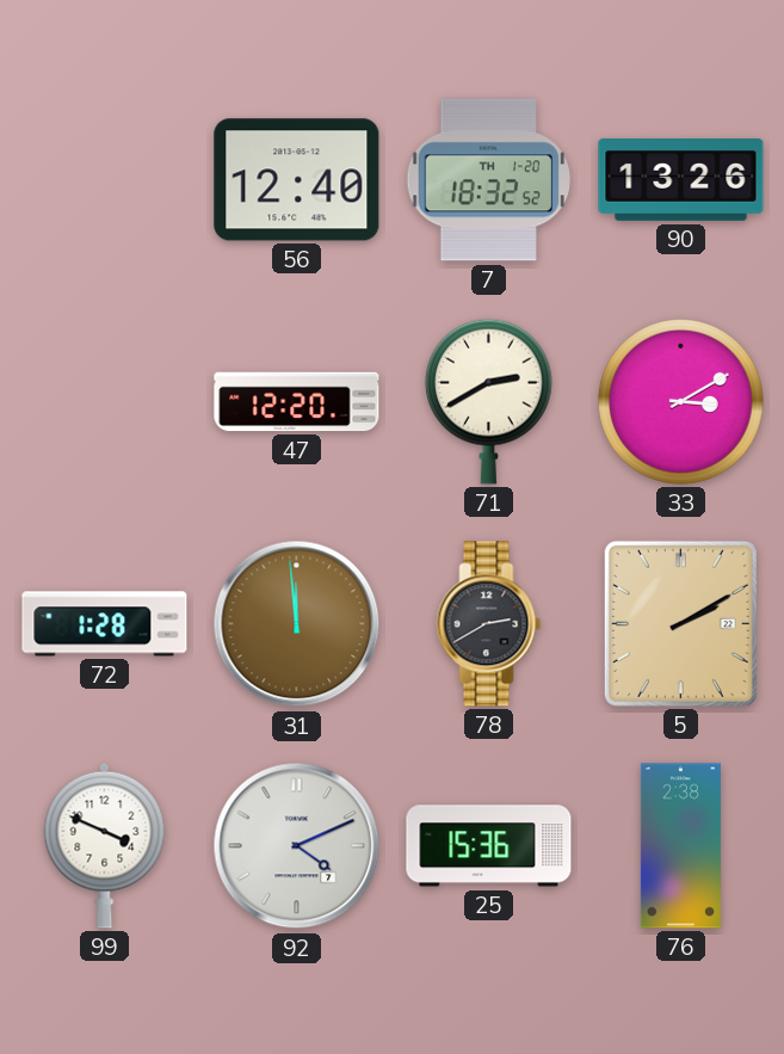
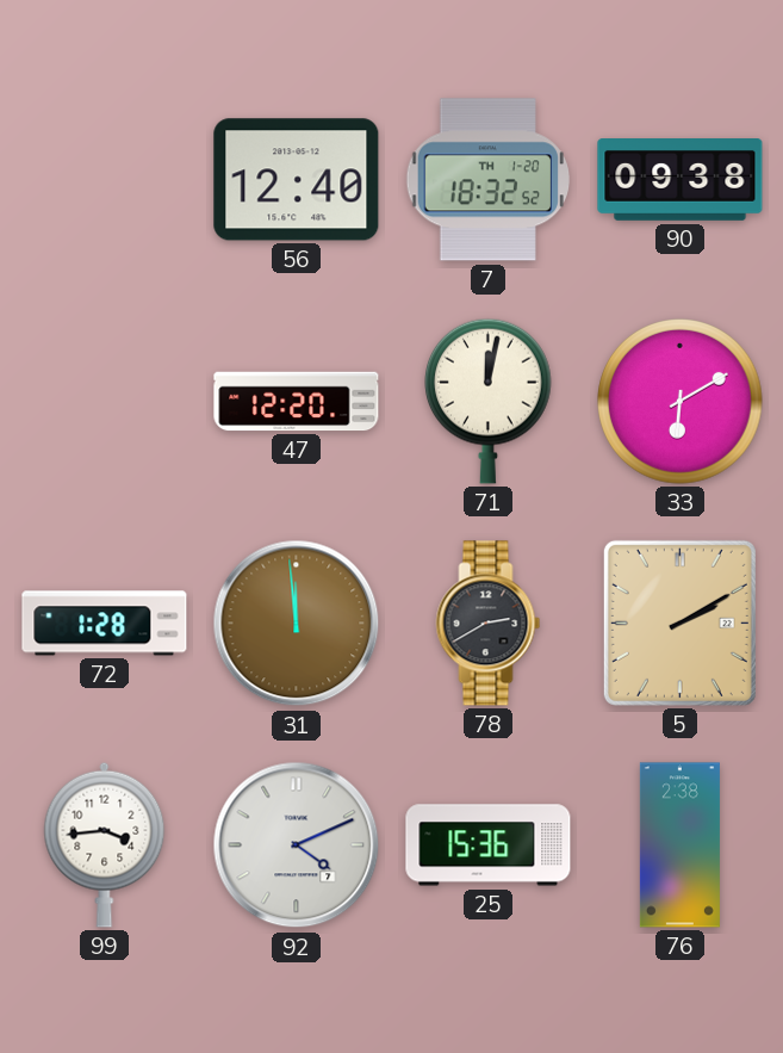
90: 13:26 -> 09:38 (681, 180)
71: 2:40 -> 12:02 (489, 401)
33: 3:10 -> 6:10 (681, 402)
99: 3:49 -> 3:44 (105, 844)
